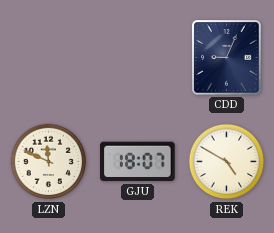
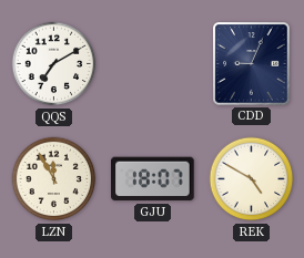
QQS: none -> 7:10 (54, 64)
LZN: 11:49 -> 11:55 (54, 179)
